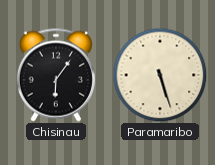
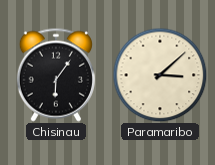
Paramaribo: 5:27 -> 3:08 (160, 75)
